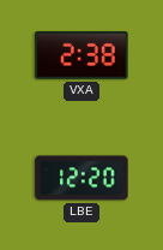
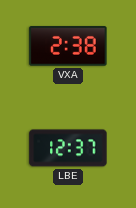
LBE: 12:20 -> 12:37 (68, 148)
